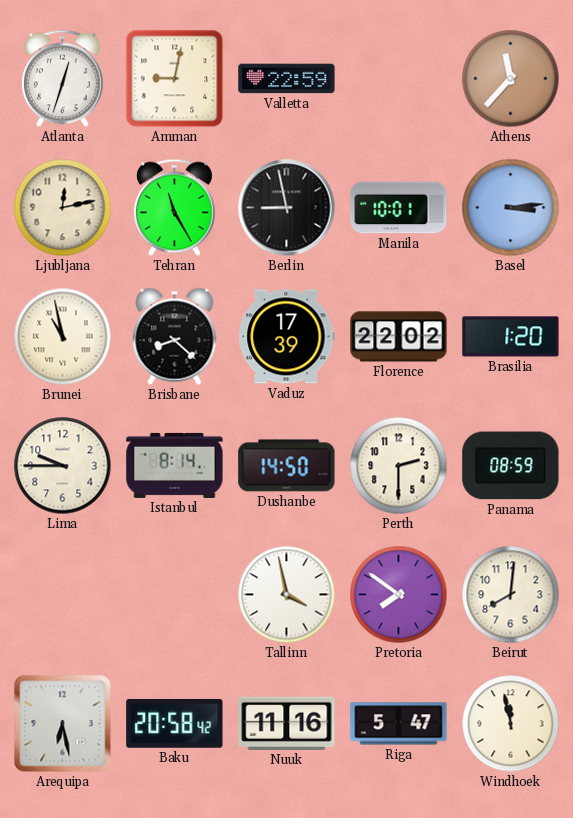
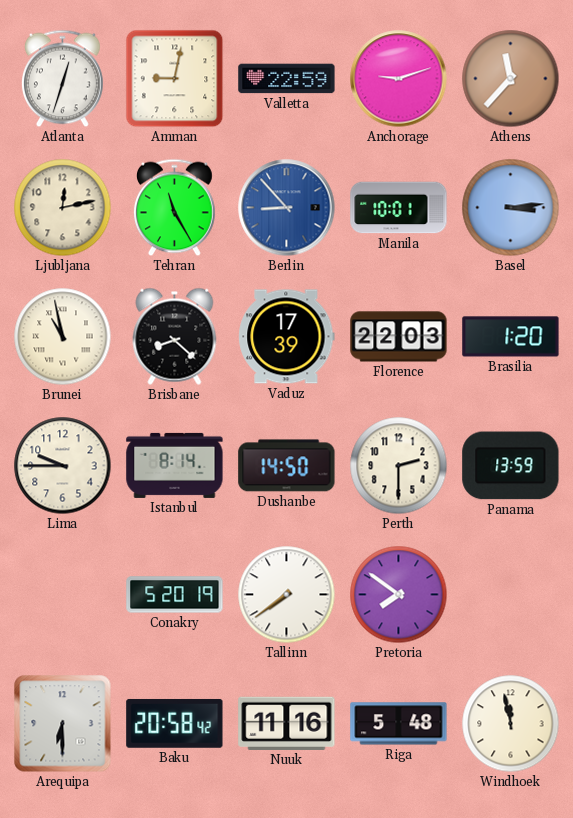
Anchorage: none -> 9:12 (399, 79)
Berlin: 8:58 -> 8:53 (287, 208)
Berlin dial: black -> blue (287, 208)
Florence: 22:02 -> 22:03 (399, 337)
Panama: 08:59 -> 13:59 (511, 466)
Conakry: none -> 5:20 (175, 595)
Tallinn: 3:58 -> 7:39 (287, 595)
Beirut: 8:01 -> none (511, 595)
Arequipa: 6:28 -> 6:30 (63, 724)
Riga: 5:47 -> 5:48 (399, 724)
